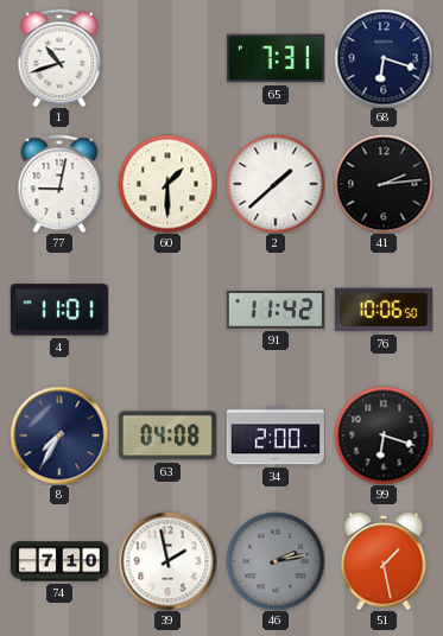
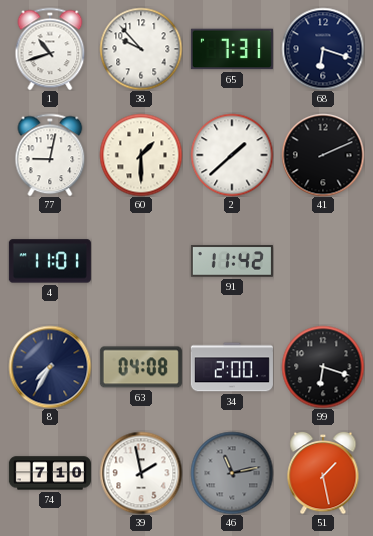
38: none -> 9:53 (141, 49)
41: 2:14 -> 2:11 (323, 155)
76: 10:06 -> none (384, 310)
46: 2:13 -> 11:13 (232, 473)
